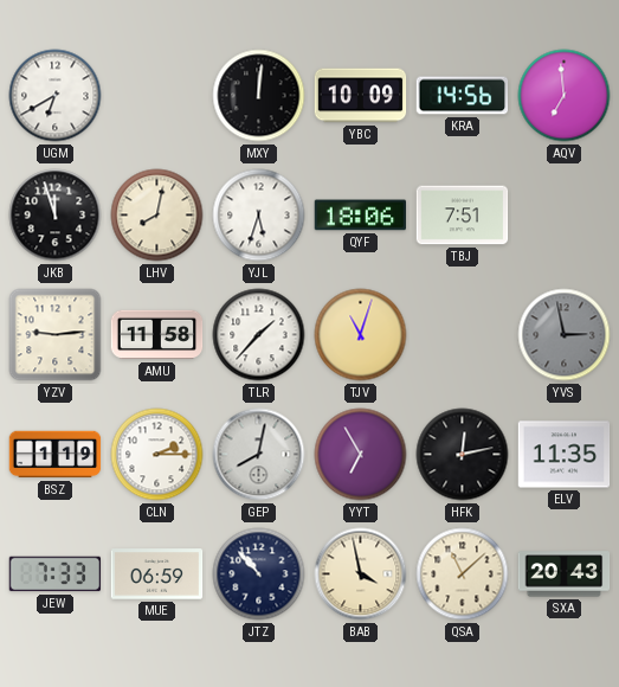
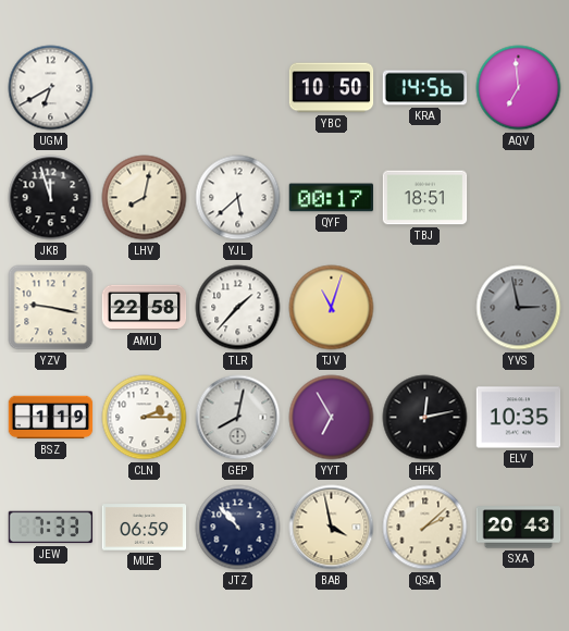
MXY: 12:01 -> none (259, 96)
YBC: 10:09 -> 10:50 (332, 88)
YJL: 5:33 -> 5:38 (238, 198)
QYF: 18:06 -> 00:17 (332, 198)
TBJ: 7:51 -> 18:51 (425, 198)
YZV: 9:14 -> 9:17 (51, 308)
AMU: 11:58 -> 22:58 (145, 308)
ELV: 11:35 -> 10:35 (519, 418)
QSA: 11:08 -> 2:08 (425, 528)
